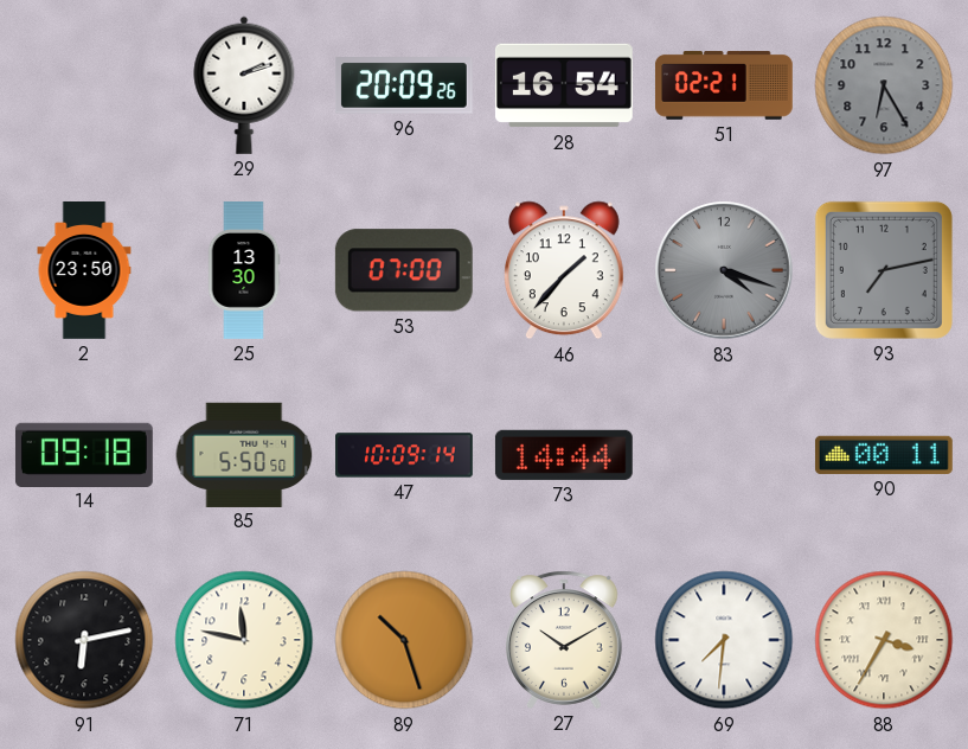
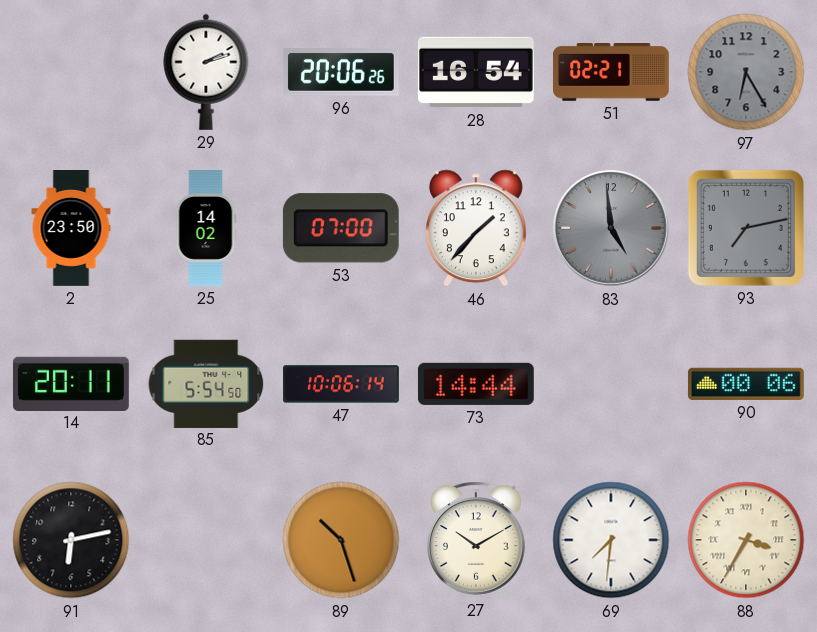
96: 20:09 -> 20:06 (341, 73)
25: 13:30 -> 14:02 (206, 229)
83: 4:18 -> 4:59 (611, 228)
14: 09:18 -> 20:11 (71, 383)
85: 5:50 -> 5:54 (206, 383)
47: 10:09 -> 10:06 (342, 384)
90: 00:11 -> 00:06 (746, 384)
71: 11:47 -> none (244, 640)
